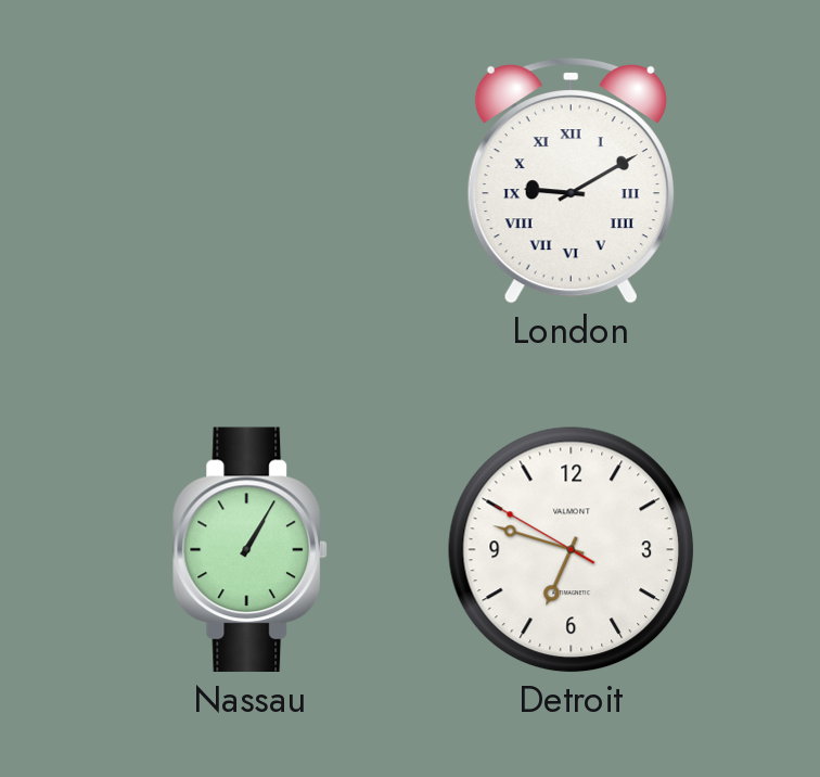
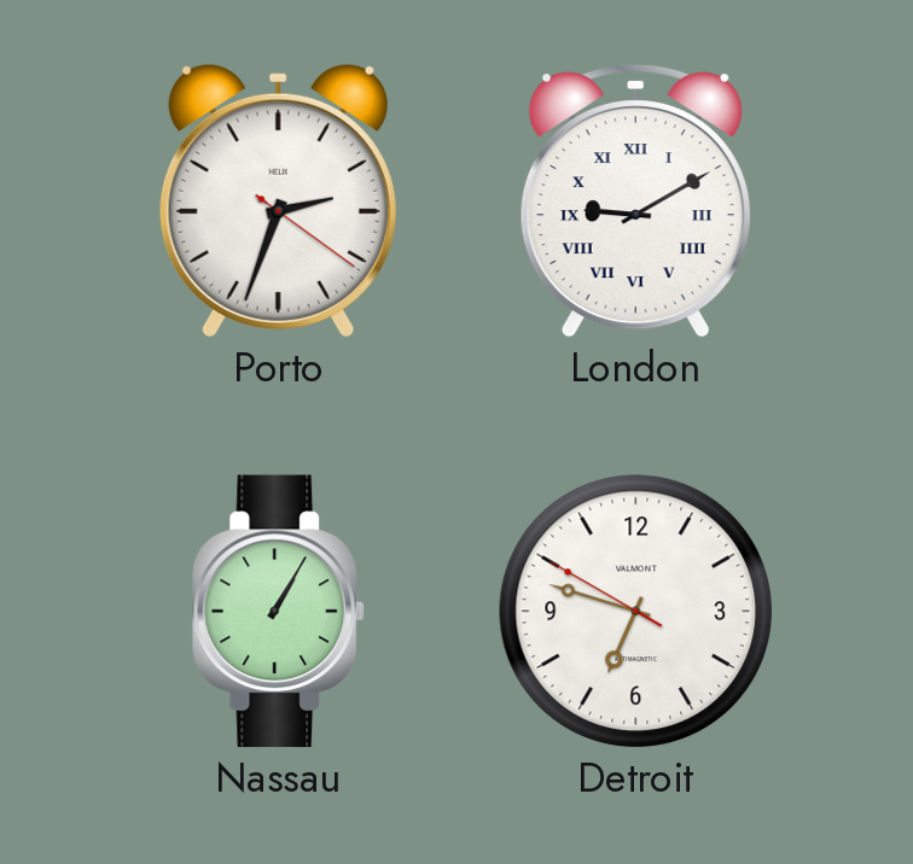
Porto: none -> 2:33 (278, 200)
